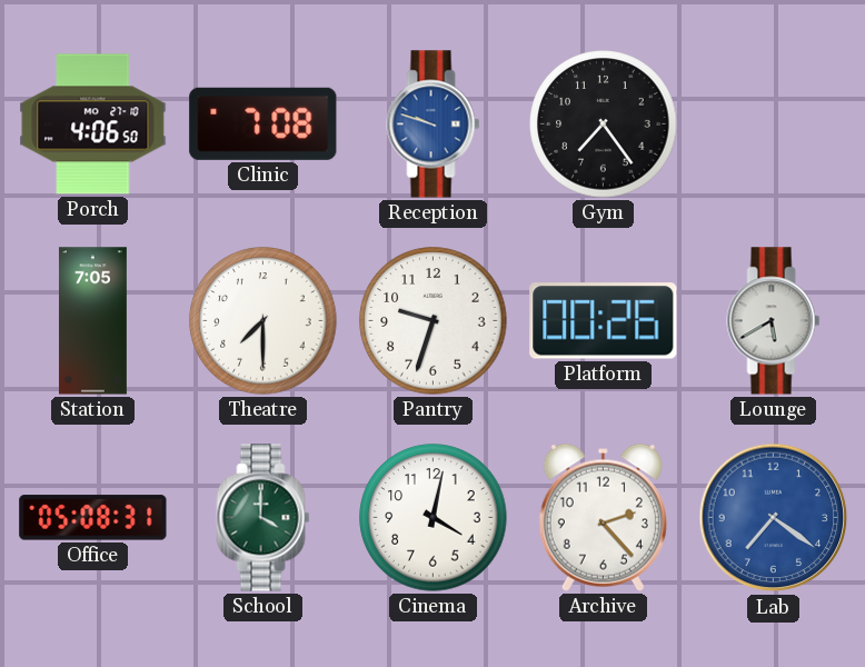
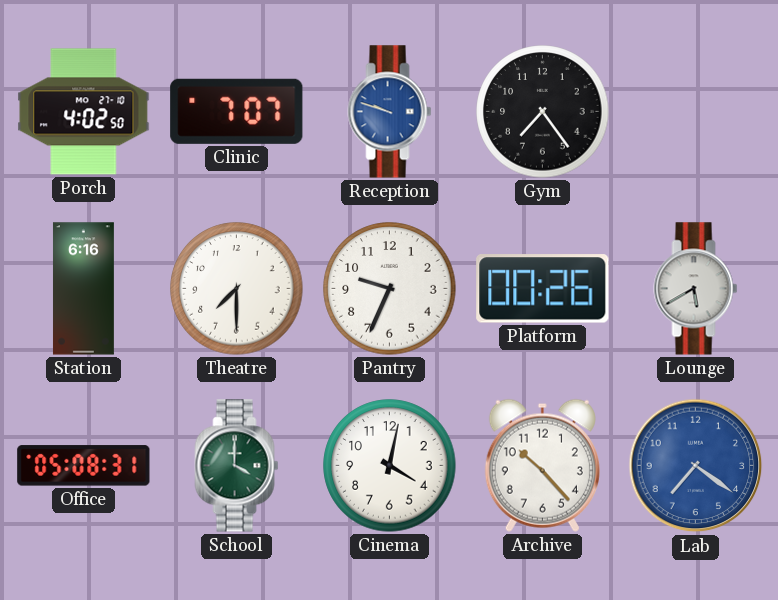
Porch: 4:06 -> 4:02 (84, 112)
Clinic: 7:08 -> 7:07 (237, 111)
Station: 7:05 -> 6:16 (83, 289)
Pantry: 9:33 -> 9:34 (390, 289)
Archive: 2:23 -> 10:23 (542, 465)
